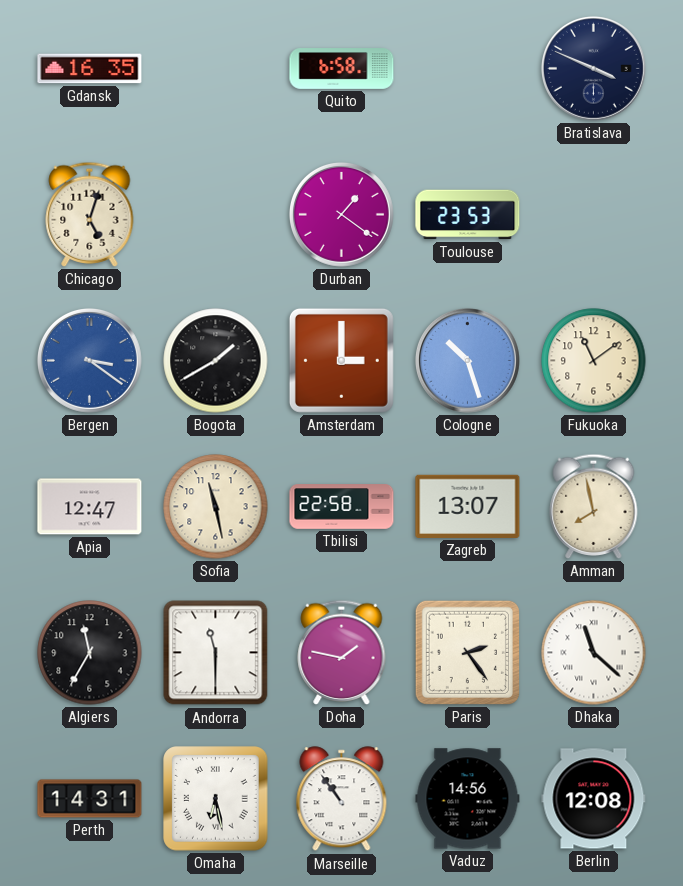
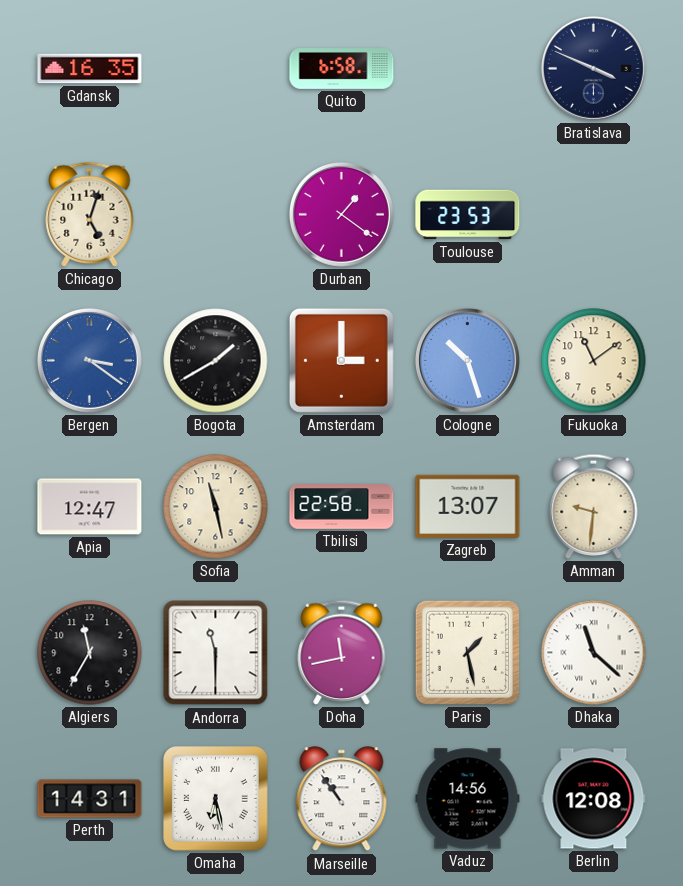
Amman: 7:58 -> 9:31 (594, 506)
Doha: 1:47 -> 11:43 (342, 652)
Paris: 2:24 -> 1:28 (467, 652)
